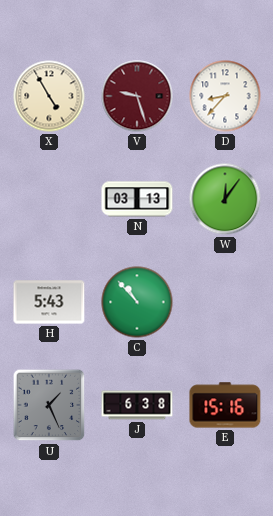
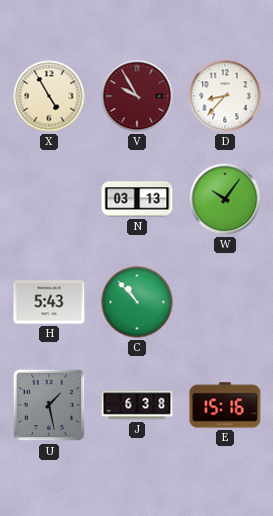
V: 9:27 -> 9:55 (137, 96)
W: 12:06 -> 10:06 (225, 199)
U: 1:26 -> 1:28 (49, 405)
